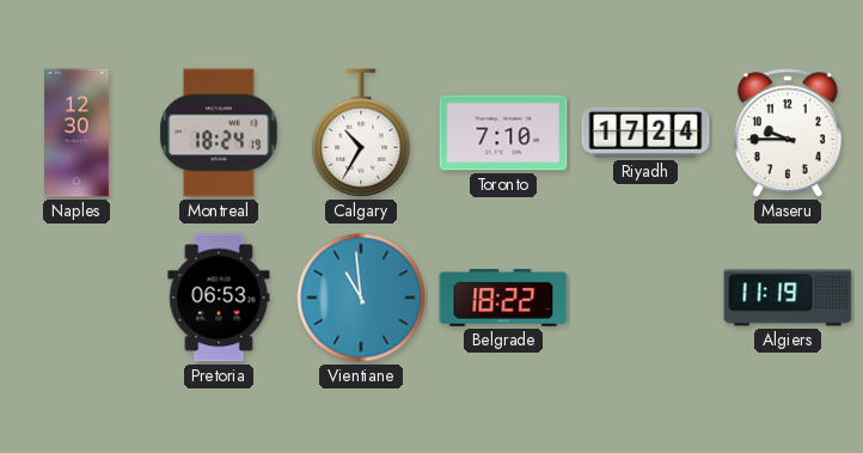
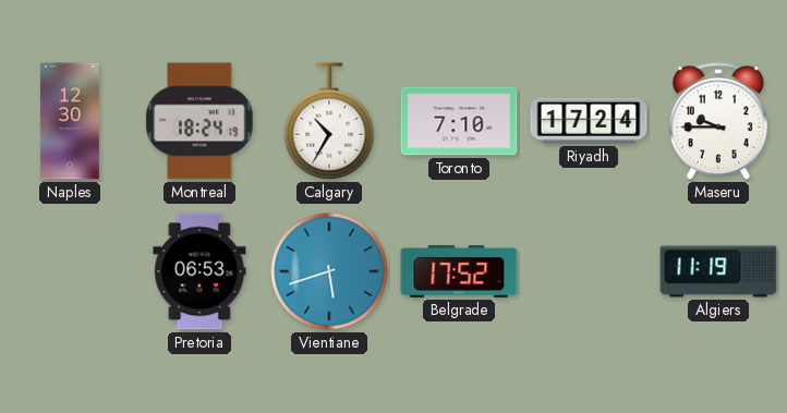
Vientiane: 10:59 -> 5:42 (329, 271)
Belgrade: 18:22 -> 17:52 (459, 271)
